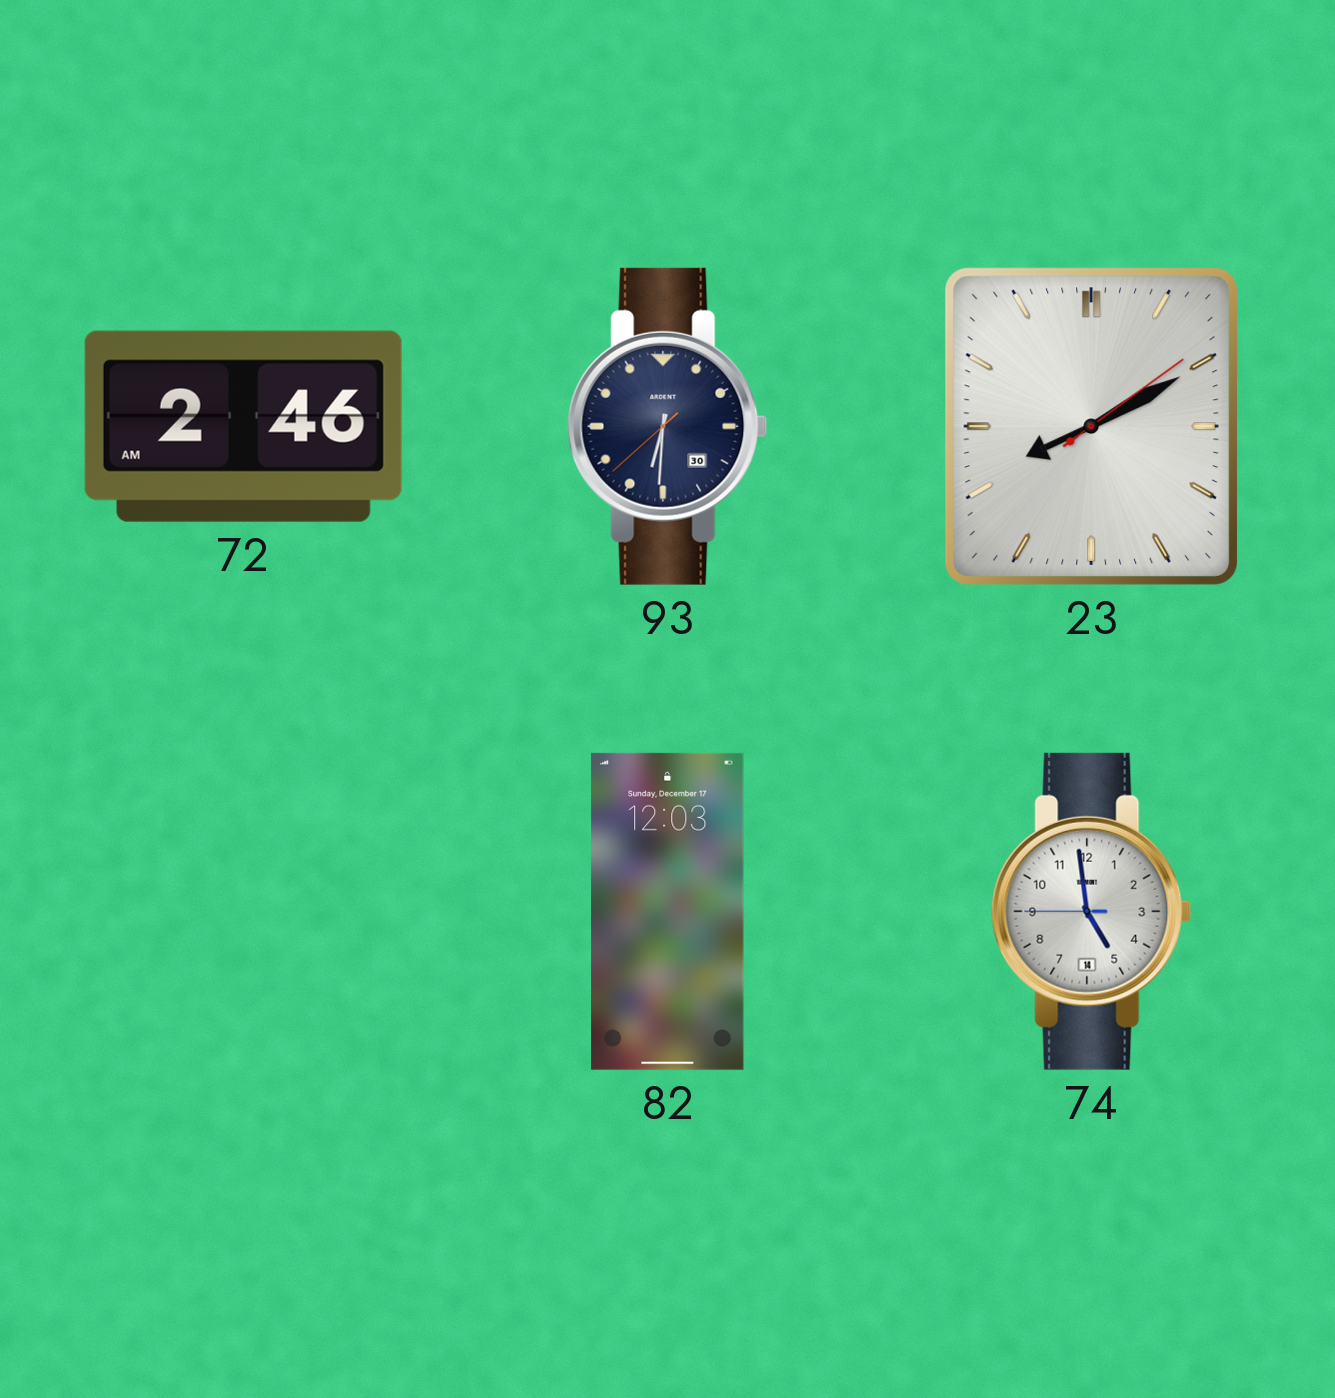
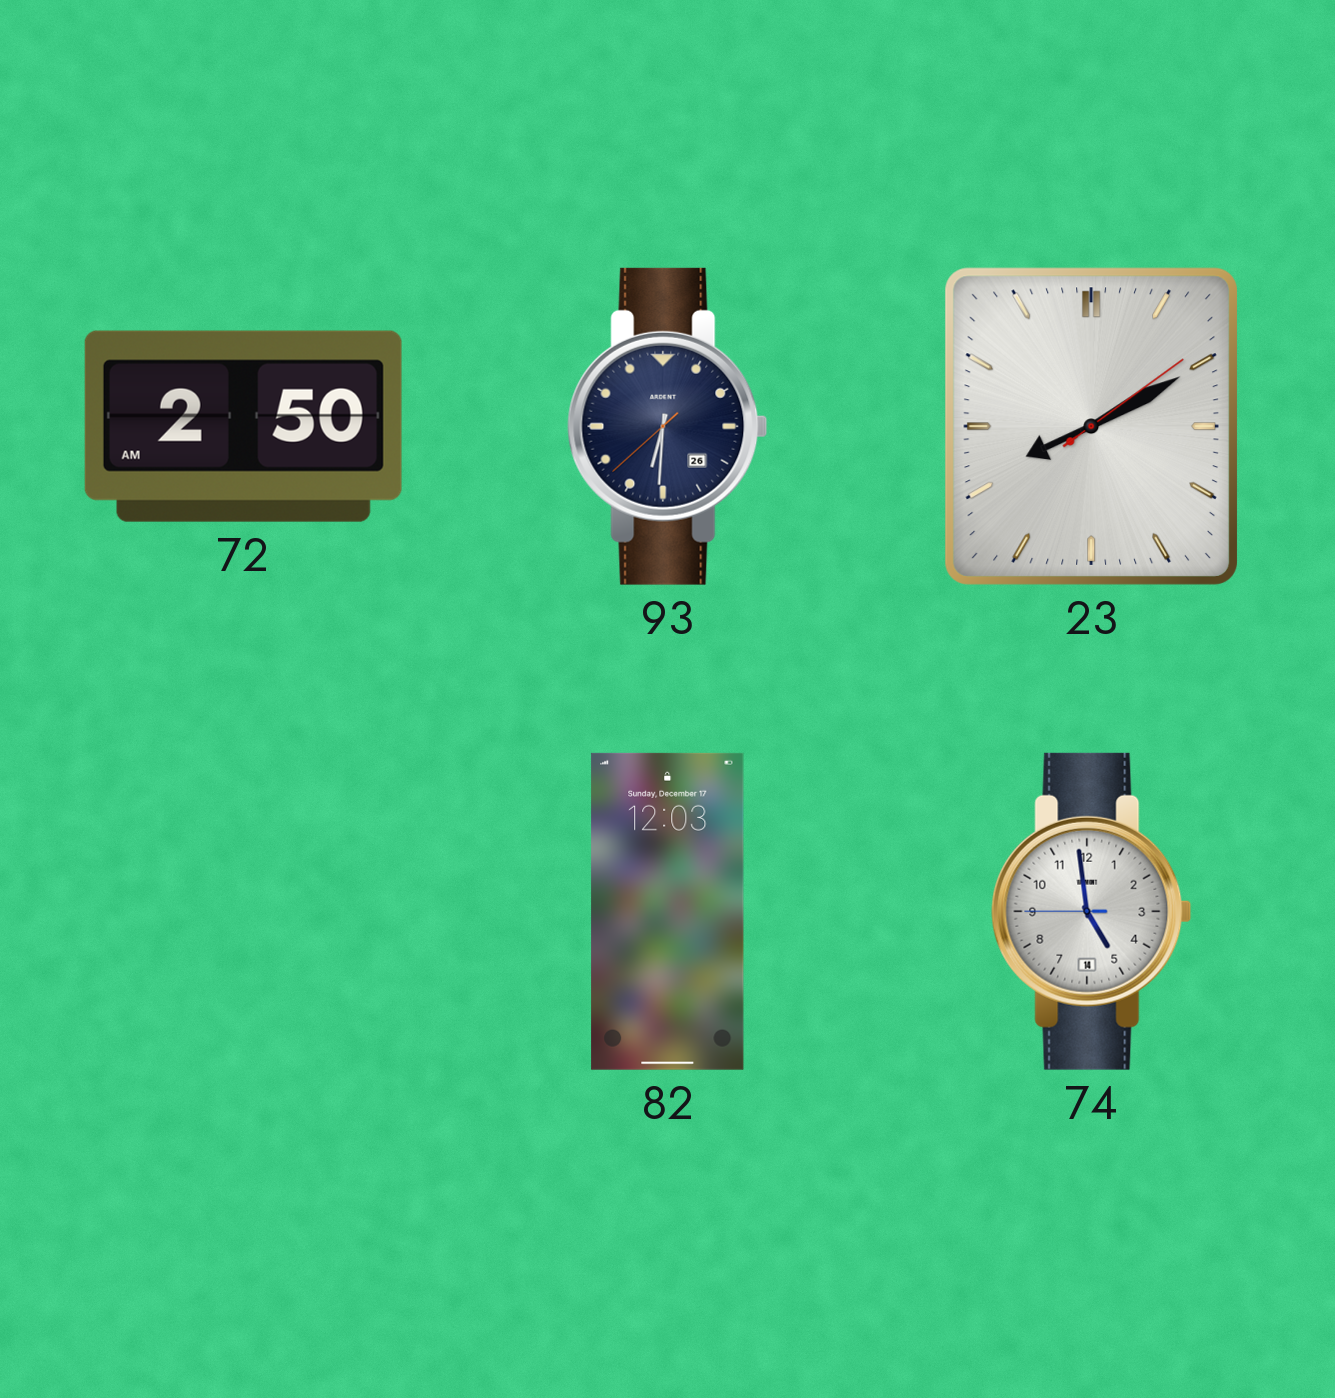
72: 2:46 -> 2:50 (243, 426)
93 date: 30 -> 26 (668, 426)
